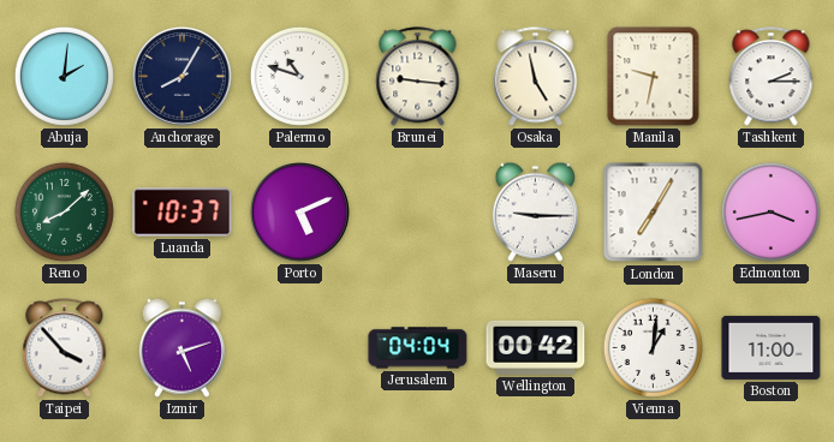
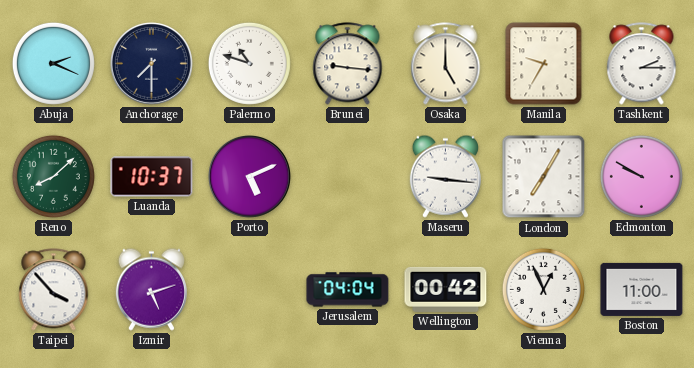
Abuja: 2:01 -> 2:19 (53, 63)
Anchorage: 8:05 -> 7:30 (152, 64)
Osaka: 4:58 -> 5:00 (446, 64)
Manila: 9:32 -> 9:35 (544, 64)
Maseru: 9:15 -> 9:16 (445, 176)
Edmonton: 3:43 -> 9:50 (641, 176)
Vienna: 1:01 -> 12:56 (543, 289)
